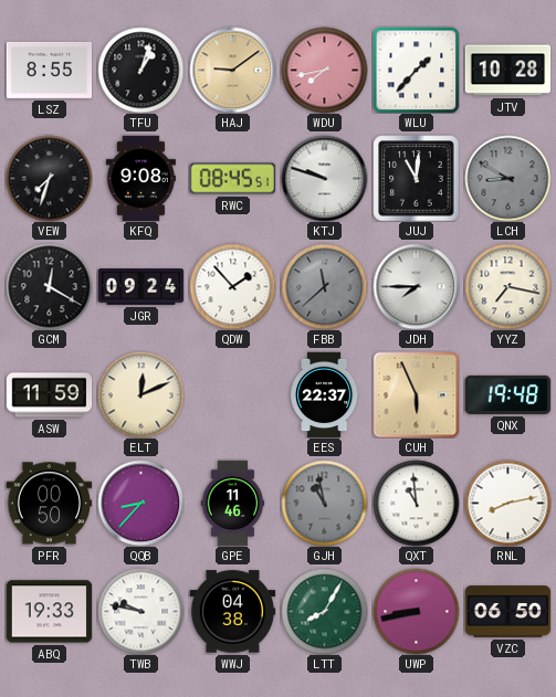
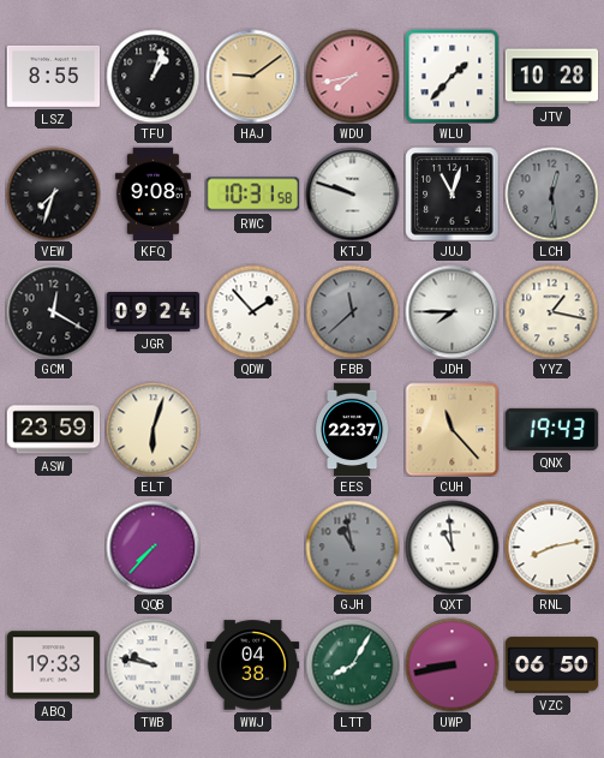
RWC: 08:45 -> 10:31 (252, 195)
JUJ: 11:01 -> 11:03 (451, 193)
LCH: 8:50 -> 12:29 (551, 193)
YYZ: 7:17 -> 1:17 (551, 311)
ASW: 11:59 -> 23:59 (53, 430)
ELT: 12:11 -> 6:03 (153, 429)
CUH: 5:56 -> 11:23 (451, 429)
QNX: 19:48 -> 19:43 (551, 429)
PFR: 00:50 -> none (49, 504)
QQB: 8:37 -> 7:37 (153, 547)
GPE: 11:46 -> none (233, 503)
